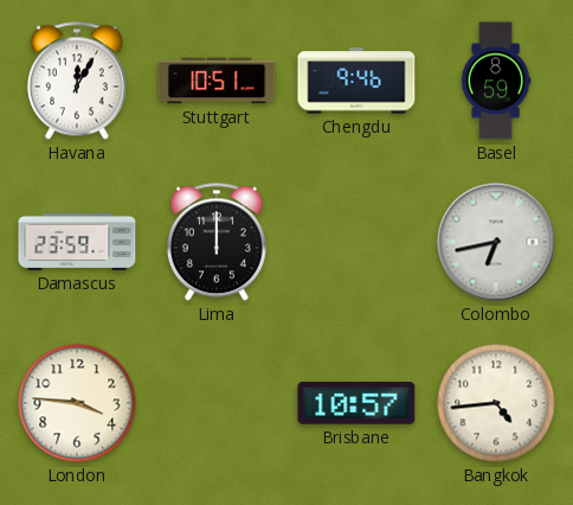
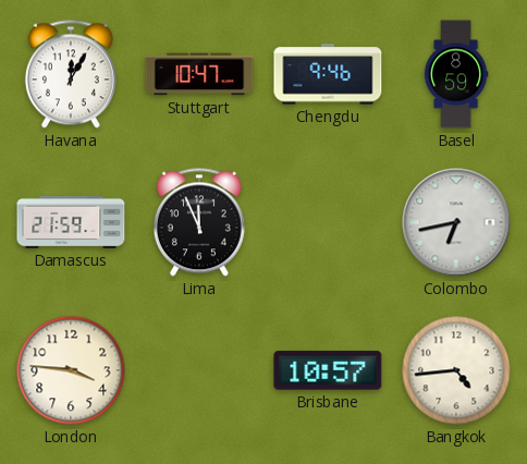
Stuttgart: 10:51 -> 10:47 (199, 74)
Damascus: 23:59 -> 21:59 (71, 222)
Lima: 12:00 -> 11:56 (199, 222)
